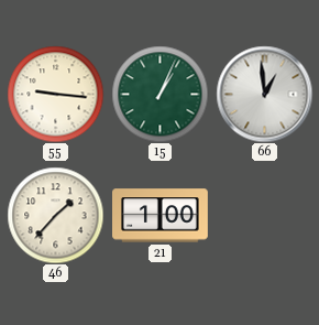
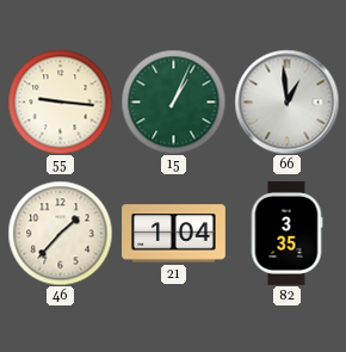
21: 1:00 -> 1:04 (174, 234)
82: none -> 3:35 (286, 234)
